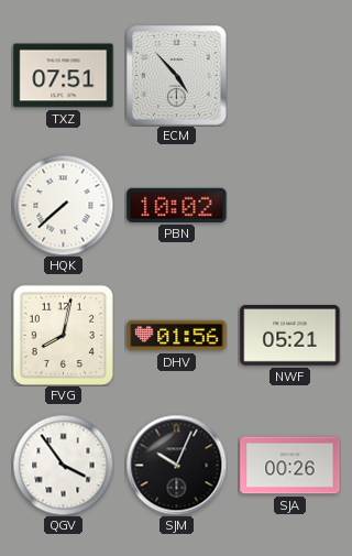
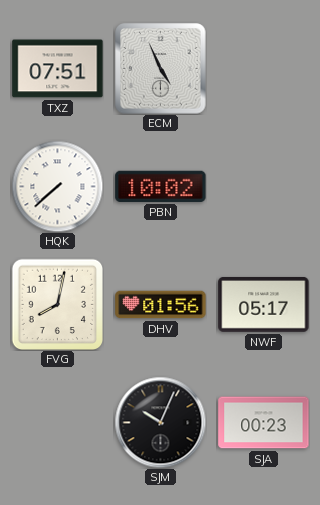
ECM: 4:53 -> 4:56 (161, 69)
NWF: 05:21 -> 05:17 (264, 304)
QGV: 3:54 -> none (63, 465)
SJA: 00:26 -> 00:23 (264, 423)
